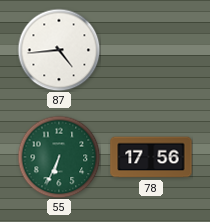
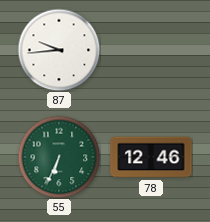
87: 4:44 -> 9:44 (59, 50)
78: 17:56 -> 12:46 (151, 157)
